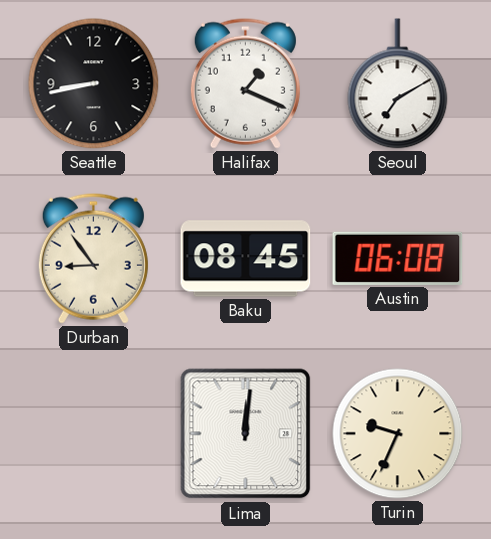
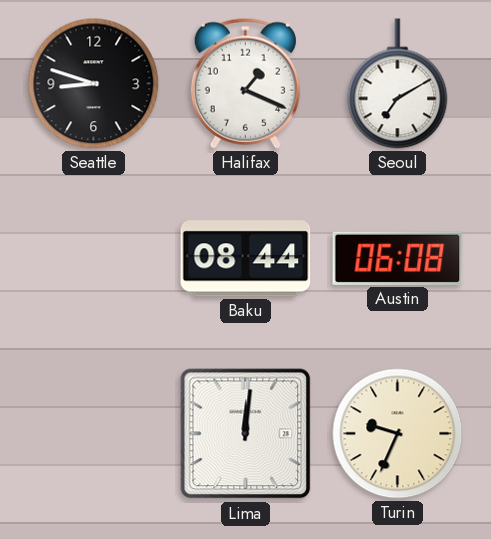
Seattle: 8:43 -> 8:48 (94, 84)
Durban: 8:54 -> none (93, 258)
Baku: 08:45 -> 08:44 (246, 259)
